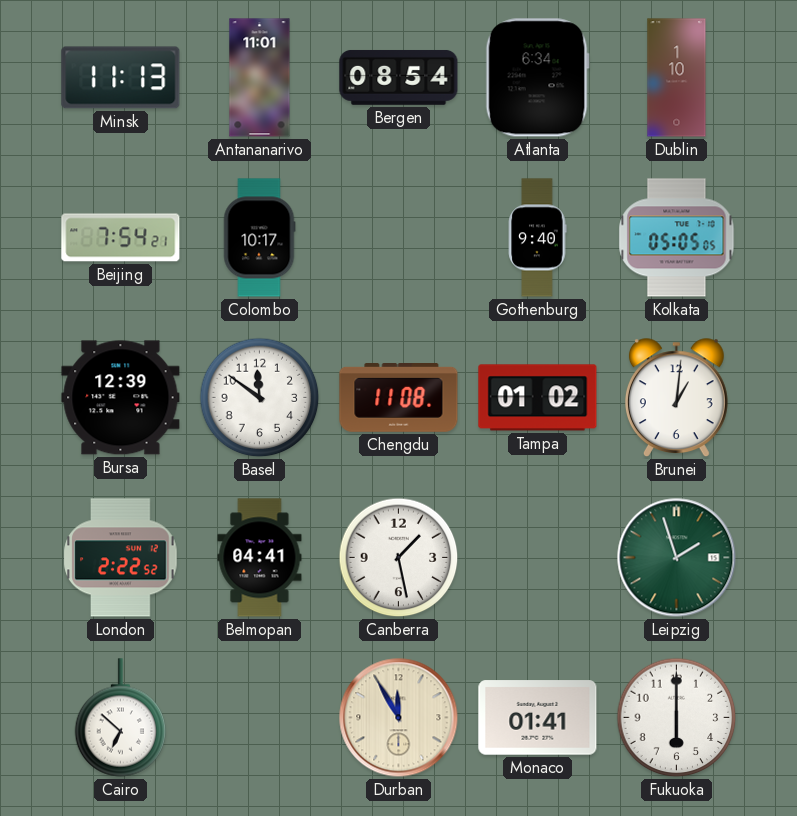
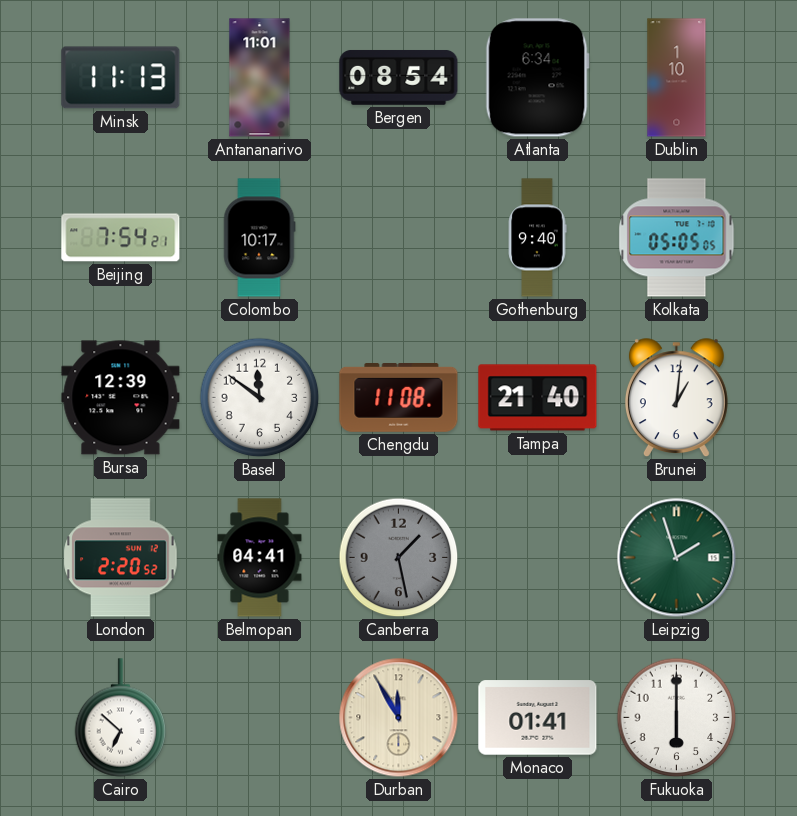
Tampa: 01:02 -> 21:40 (538, 398)
London: 2:22 -> 2:20 (121, 558)
Canberra dial: white -> grey (399, 558)
